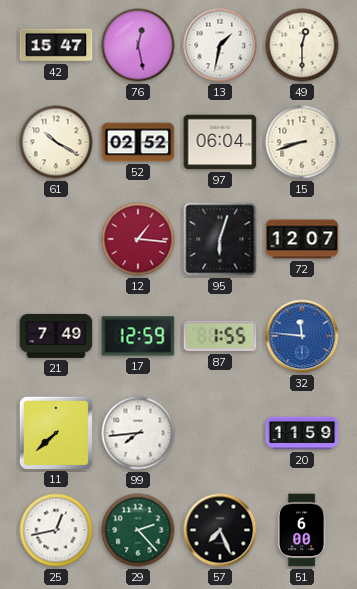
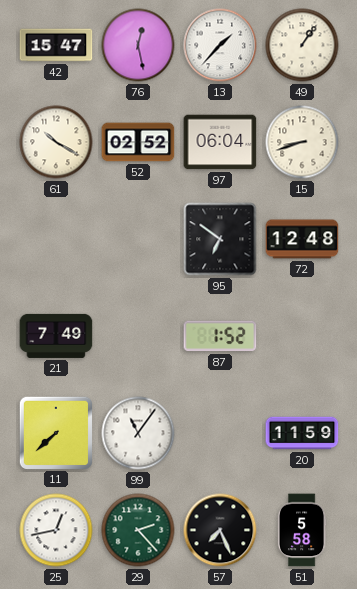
13: 1:32 -> 1:37 (220, 45)
49: 12:30 -> 1:06 (302, 45)
12: 1:16 -> none (138, 239)
95: 6:03 -> 6:51 (220, 239)
72: 12:07 -> 12:48 (302, 239)
17: 12:59 -> none (138, 336)
87: 1:55 -> 1:52 (220, 336)
32: 11:46 -> none (302, 336)
99: 7:44 -> 11:06 (138, 433)
51: 6:00 -> 5:58 (302, 530)
